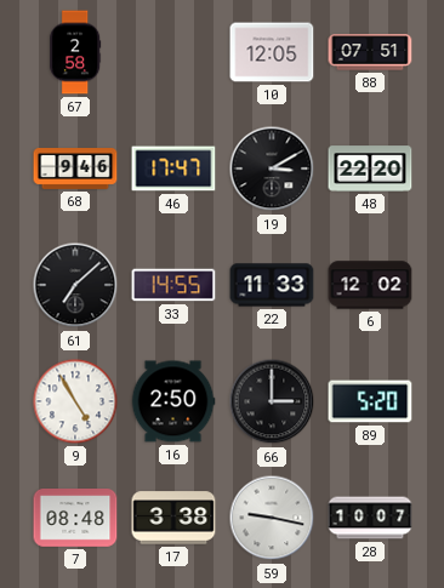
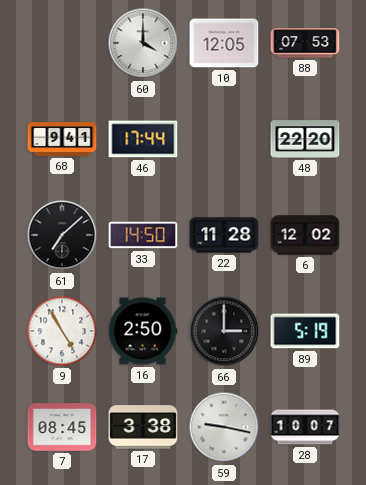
67: 2:58 -> none (75, 52)
60: none -> 4:00 (143, 43)
88: 07:51 -> 07:53 (305, 43)
68: 9:46 -> 9:41 (62, 140)
46: 17:47 -> 17:44 (143, 139)
19: 3:10 -> none (272, 169)
33: 14:55 -> 14:50 (143, 235)
22: 11:33 -> 11:28 (224, 235)
89: 5:20 -> 5:19 (305, 331)
7: 08:48 -> 08:45 (62, 427)
